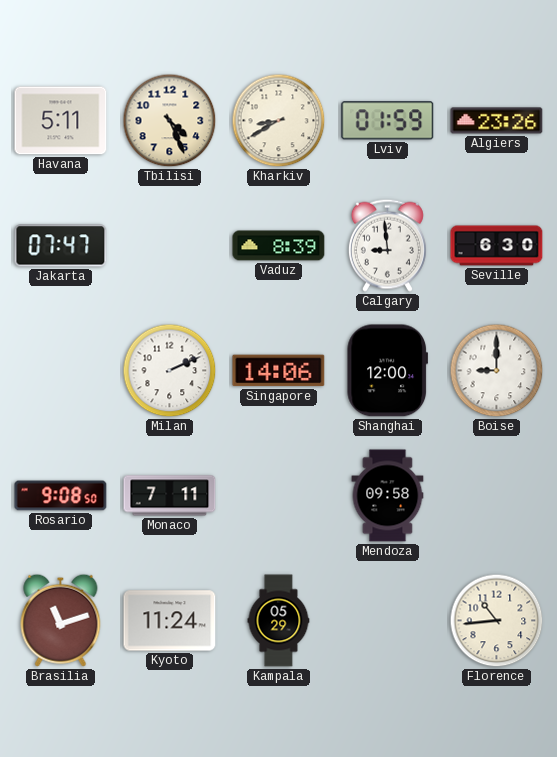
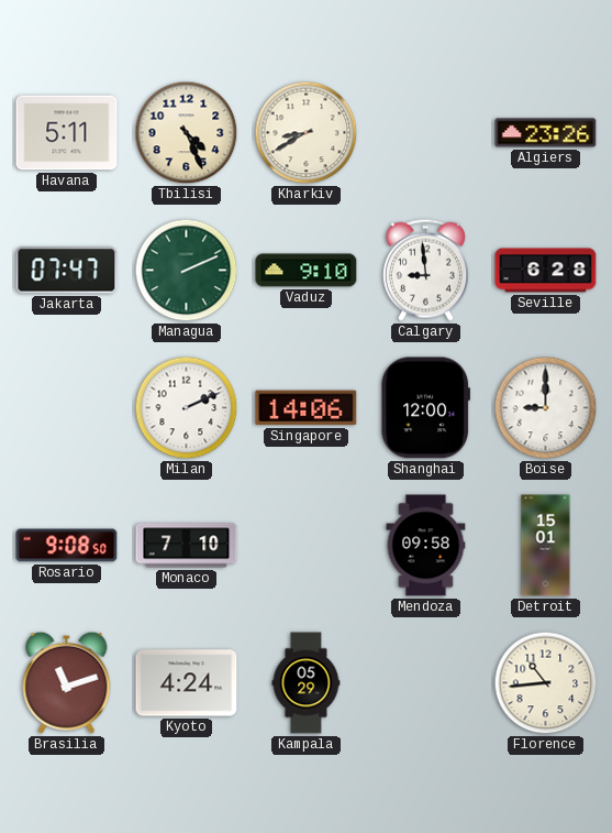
Lviv: 01:59 -> none (388, 121)
Managua: none -> 2:11 (187, 271)
Vaduz: 8:39 -> 9:10 (307, 271)
Seville: 6:30 -> 6:28 (546, 271)
Monaco: 7:11 -> 7:10 (187, 546)
Detroit: none -> 15:01 (546, 546)
Kyoto: 11:24 -> 4:24 (187, 683)
